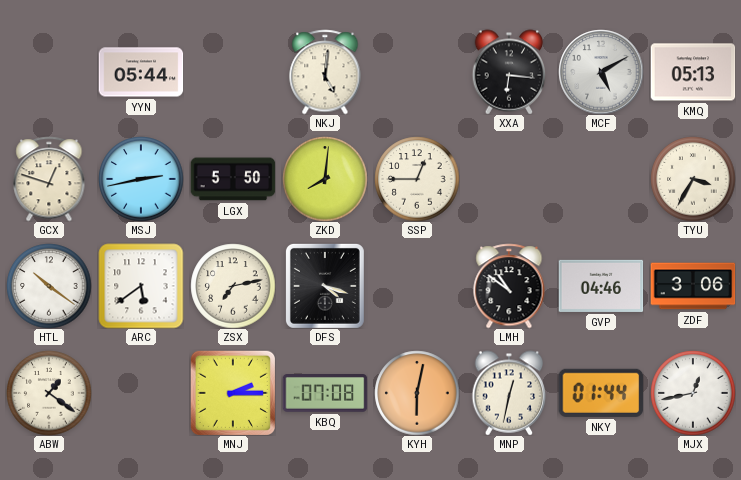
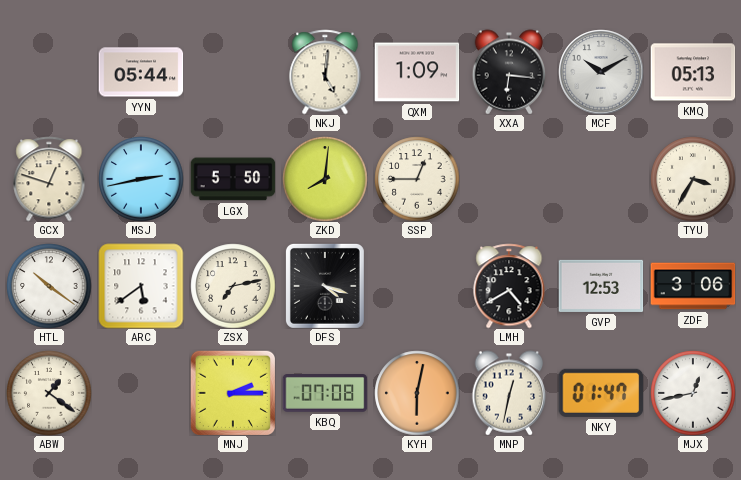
QXM: none -> 1:09 (417, 72)
MCF: 5:10 -> 10:10 (601, 72)
LMH: 10:51 -> 4:40 (509, 286)
GVP: 04:46 -> 12:53 (601, 286)
NKY: 01:44 -> 01:47 (601, 393)
